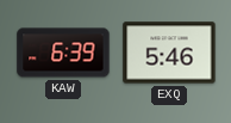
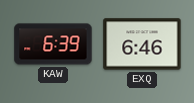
EXQ: 5:46 -> 6:46 (142, 44)
